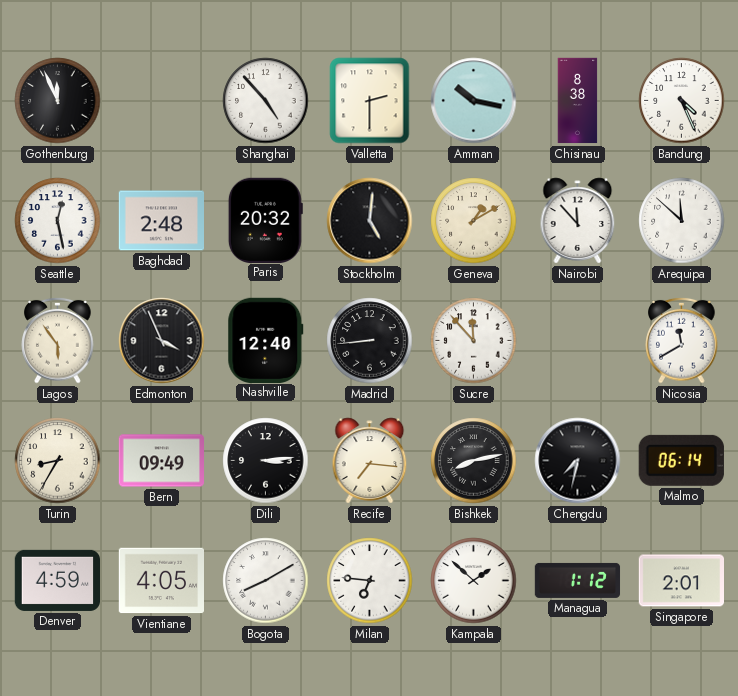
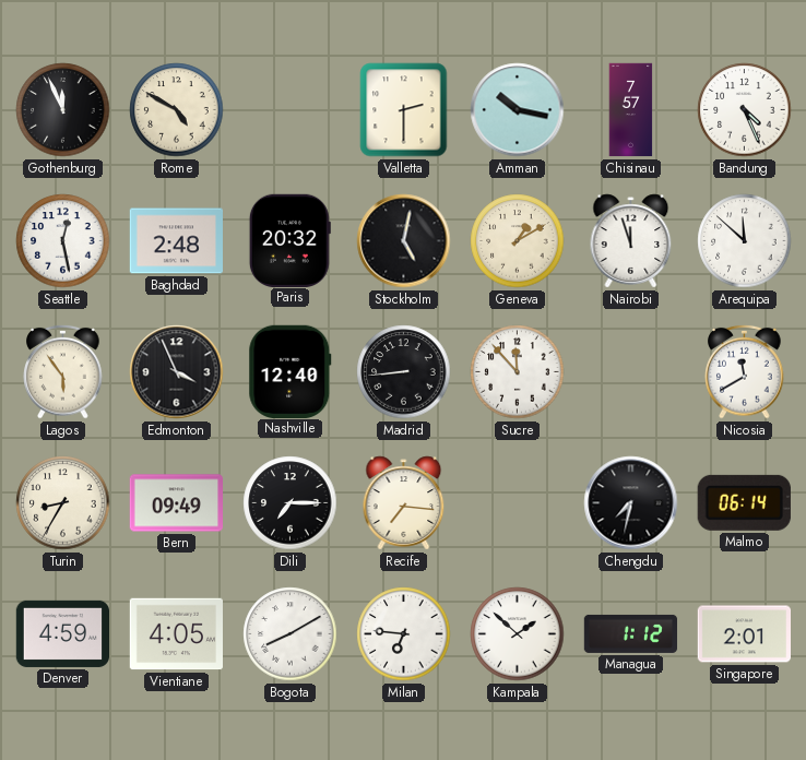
Rome: none -> 4:50 (177, 110)
Shanghai: 4:53 -> none (266, 101)
Chisinau: 8:38 -> 7:57 (631, 110)
Stockholm: 5:01 -> 5:02 (404, 241)
Nairobi: 11:53 -> 11:57 (631, 241)
Dili: 3:14 -> 7:15 (291, 503)
Bishkek: 8:13 -> none (474, 461)
